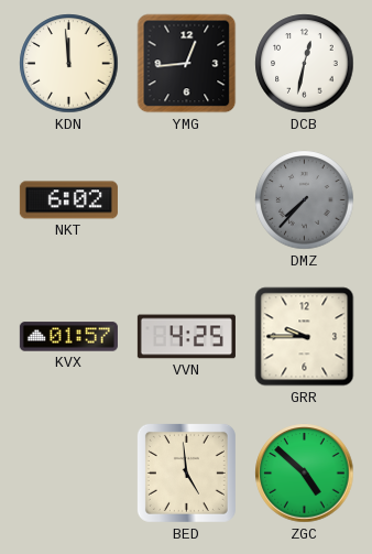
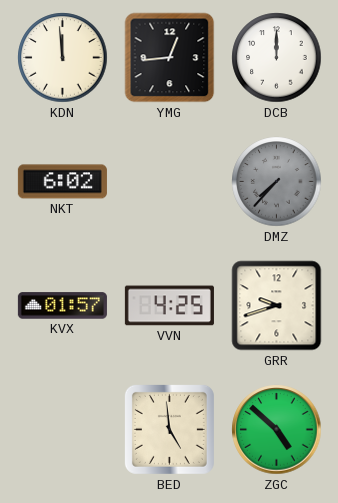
DCB: 12:32 -> 12:00 (277, 58)
GRR: 9:45 -> 9:42 (277, 306)
